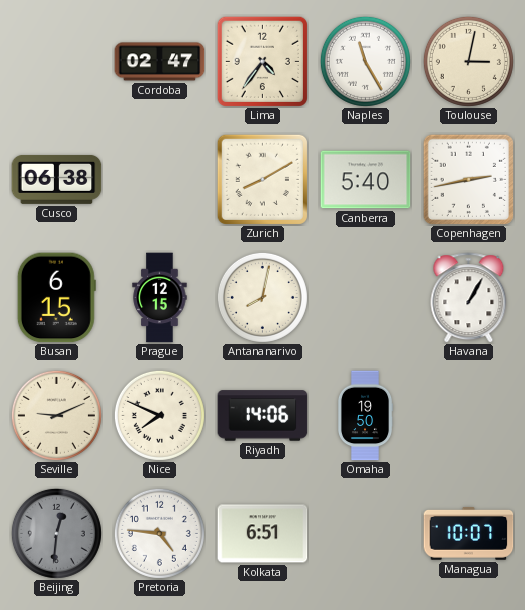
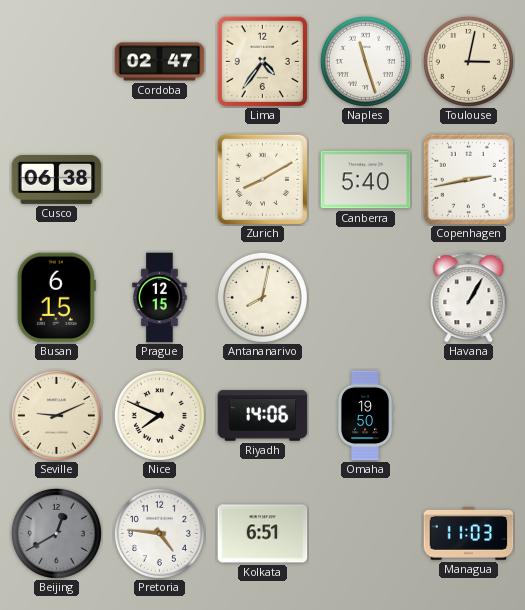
Naples: 11:25 -> 11:27 (365, 61)
Beijing: 12:31 -> 12:40 (56, 533)
Managua: 10:07 -> 11:03 (469, 533)
